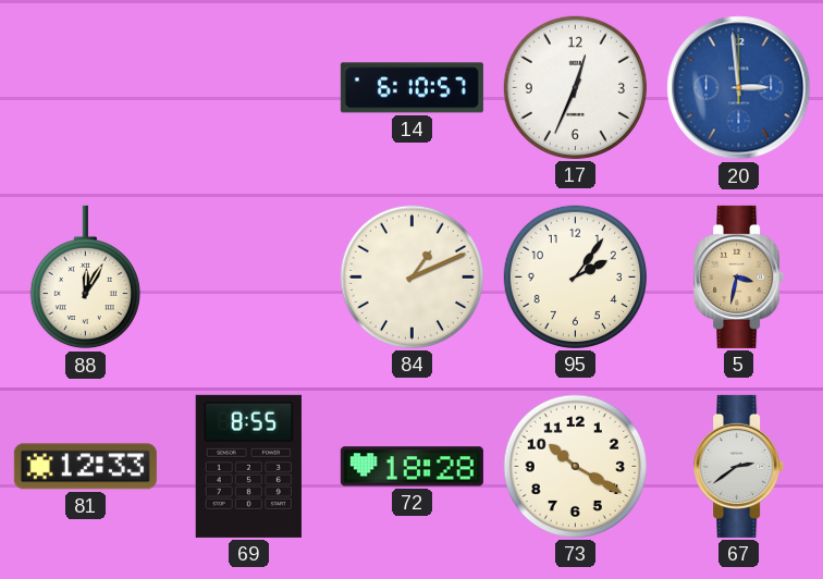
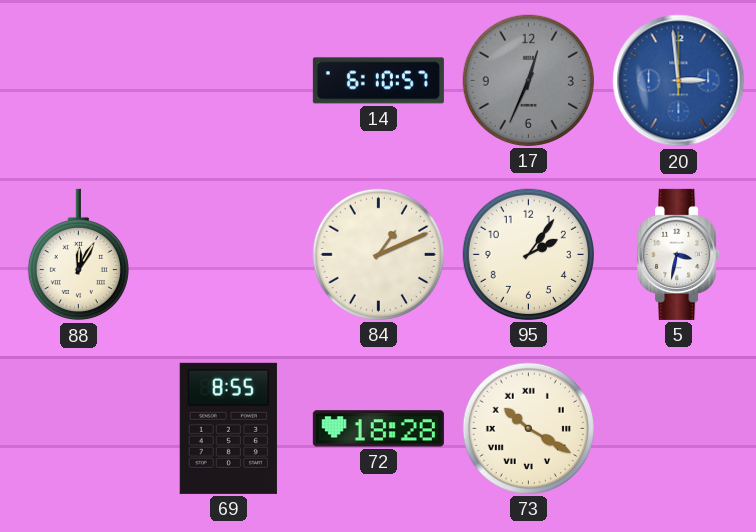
17 dial: white -> grey (528, 80)
5 dial: champagne -> white (679, 254)
81: 12:33 -> none (85, 467)
73 numerals: Arabic -> Roman (528, 428)
67: 2:39 -> none (739, 466)
